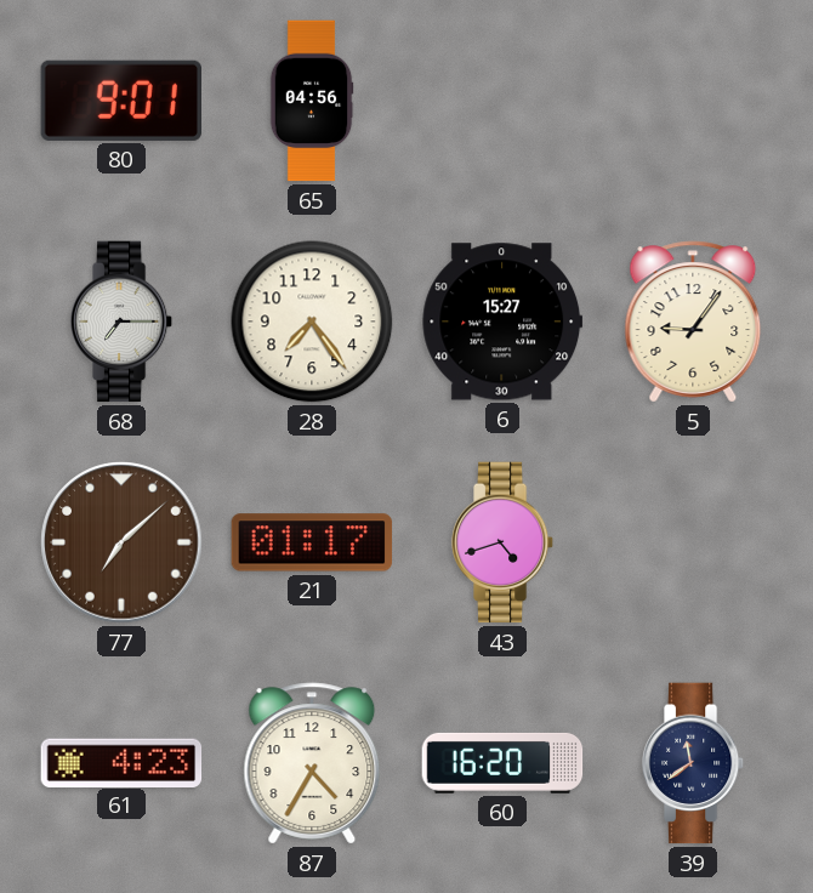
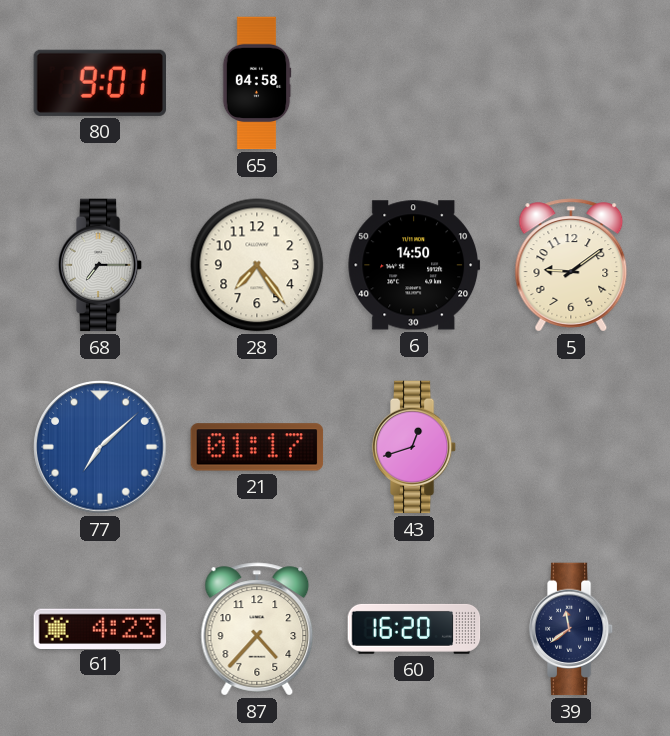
65: 04:56 -> 04:58 (257, 83)
6: 15:27 -> 14:50 (414, 265)
5: 9:06 -> 9:09 (571, 265)
77 dial: brown -> blue (100, 447)
43: 4:42 -> 12:42 (414, 447)
87: 4:35 -> 4:37 (257, 629)
